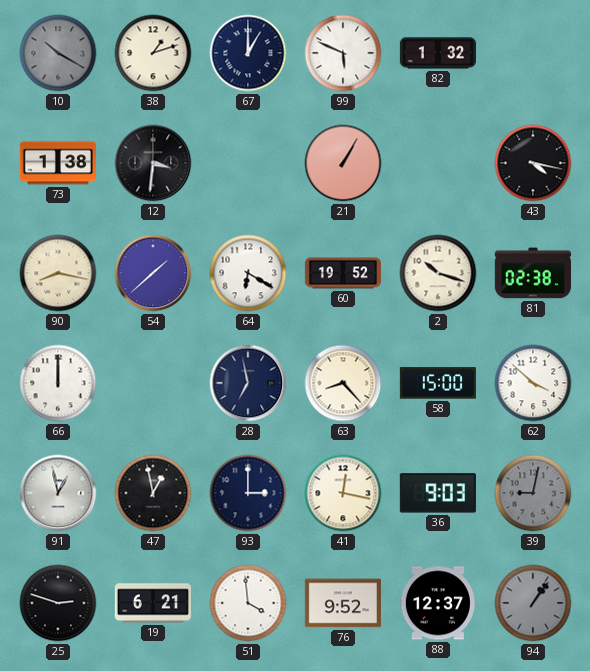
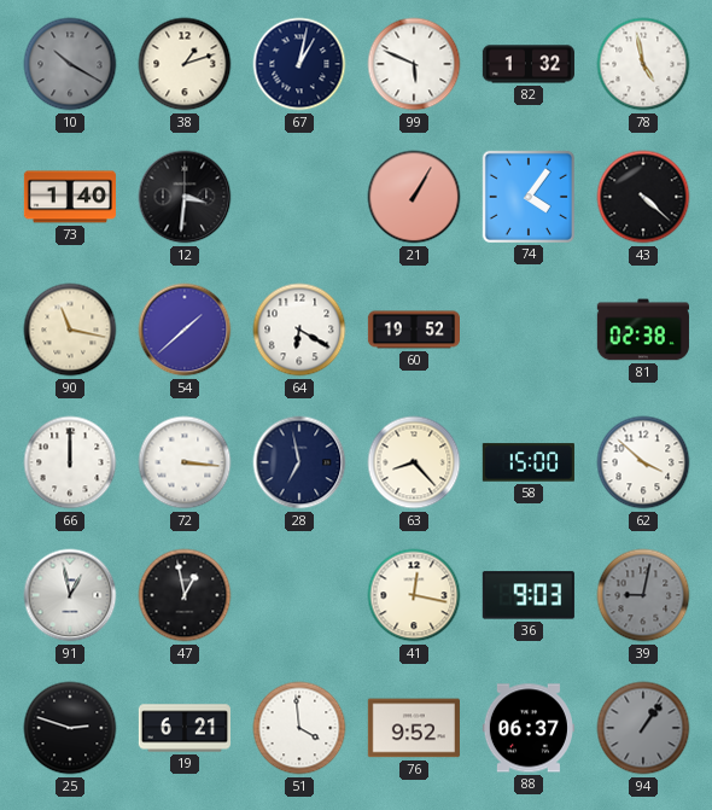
67: 1:00 -> 1:02 (299, 64)
78: none -> 4:58 (643, 64)
73: 1:38 -> 1:40 (70, 197)
74: none -> 4:06 (529, 197)
43: 4:17 -> 4:22 (643, 197)
90: 8:17 -> 11:17 (70, 330)
2: 10:18 -> none (438, 273)
72: none -> 3:16 (185, 462)
93: 3:00 -> none (248, 493)
88: 12:37 -> 06:37 (529, 728)
